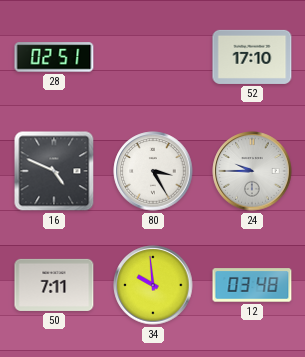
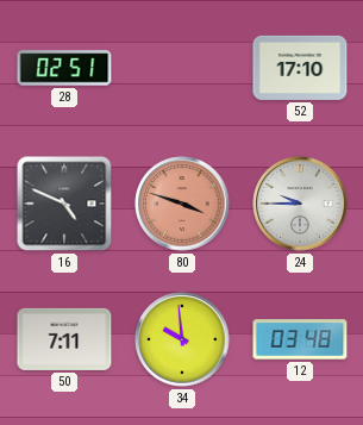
80: 3:25 -> 3:48 (182, 204)
80 dial: white -> salmon (182, 204)
